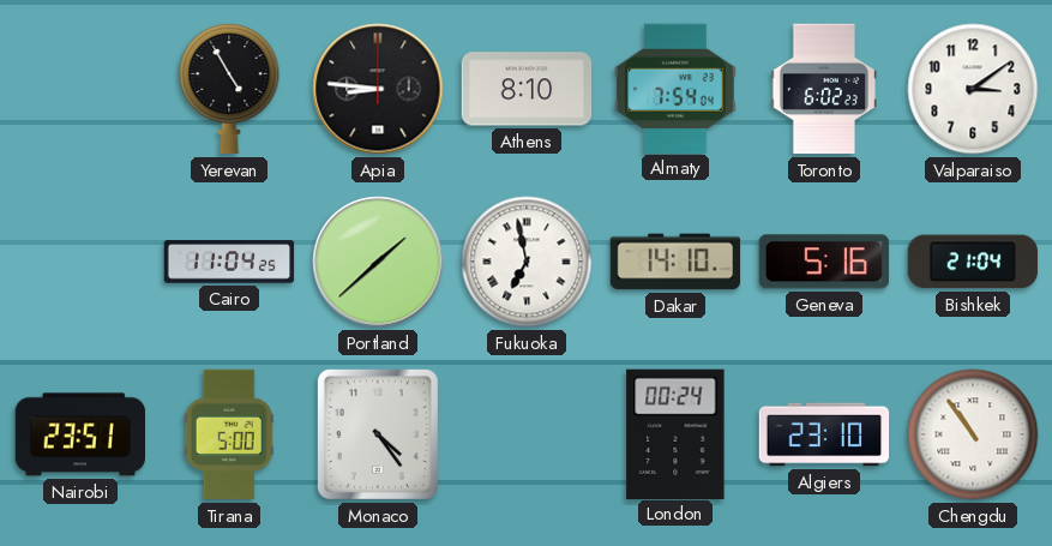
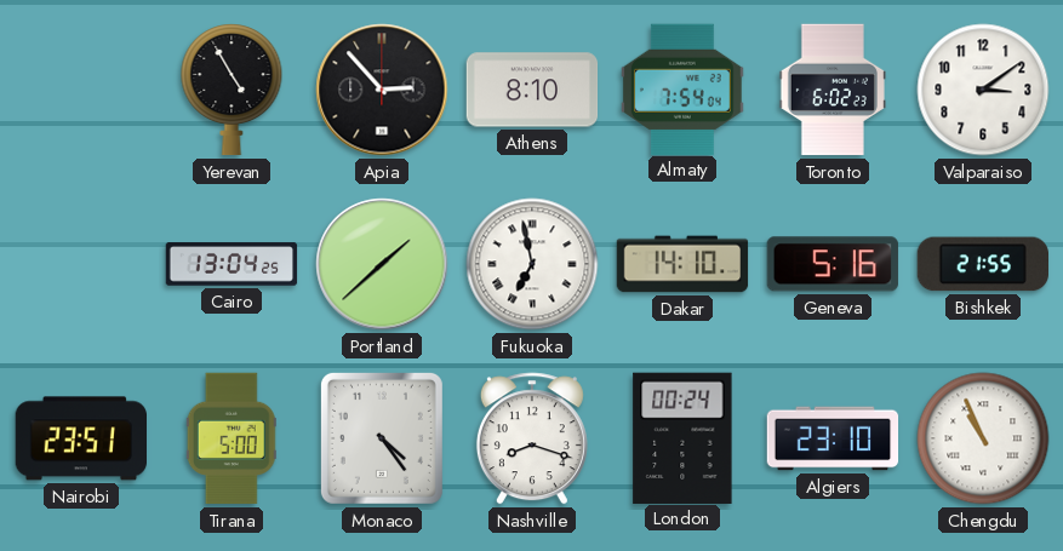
Apia: 8:46 -> 2:53 (382, 90)
Cairo: 11:04 -> 13:04 (232, 264)
Bishkek: 21:04 -> 21:55 (982, 264)
Nashville: none -> 8:18 (532, 438)
Chengdu: 10:54 -> 10:56 (983, 438)
